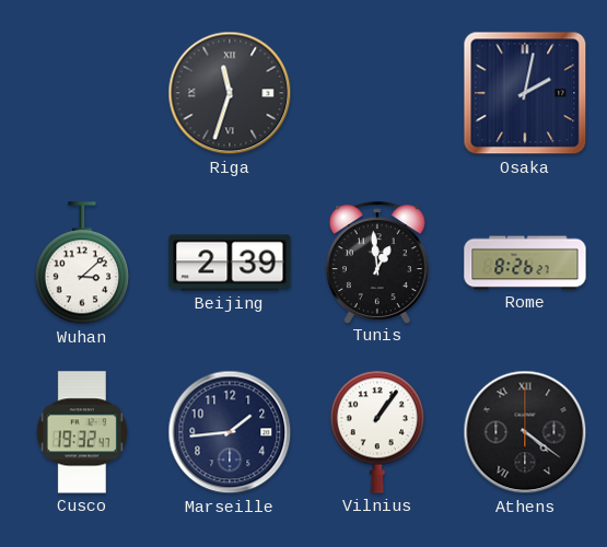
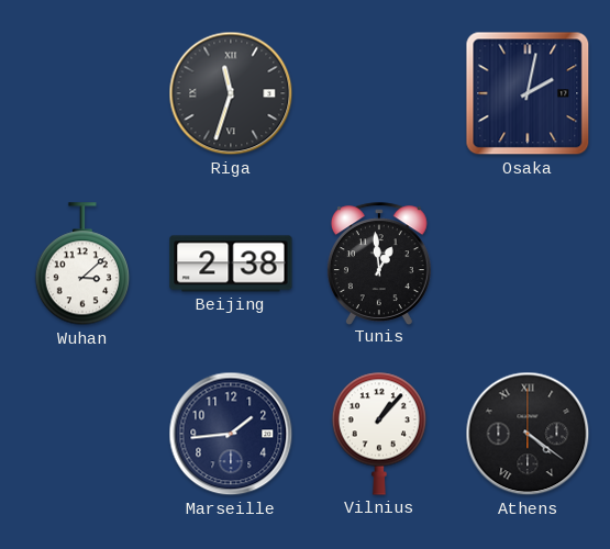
Beijing: 2:39 -> 2:38 (231, 264)
Rome: 8:26 -> none (525, 263)
Cusco: 19:32 -> none (82, 432)
Vilnius: 1:06 -> 1:07 (379, 434)
